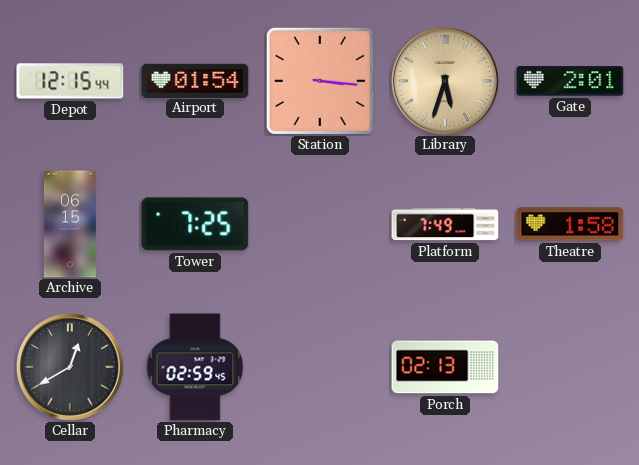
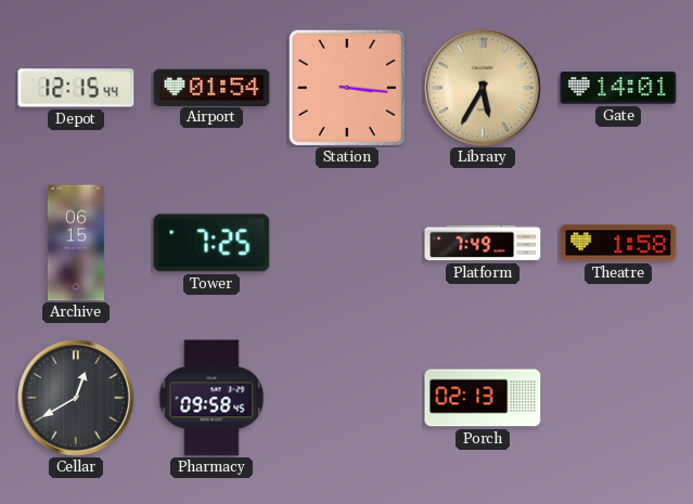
Library: 5:33 -> 5:35 (484, 89)
Gate: 2:01 -> 14:01 (618, 88)
Pharmacy: 02:59 -> 09:58 (211, 398)
